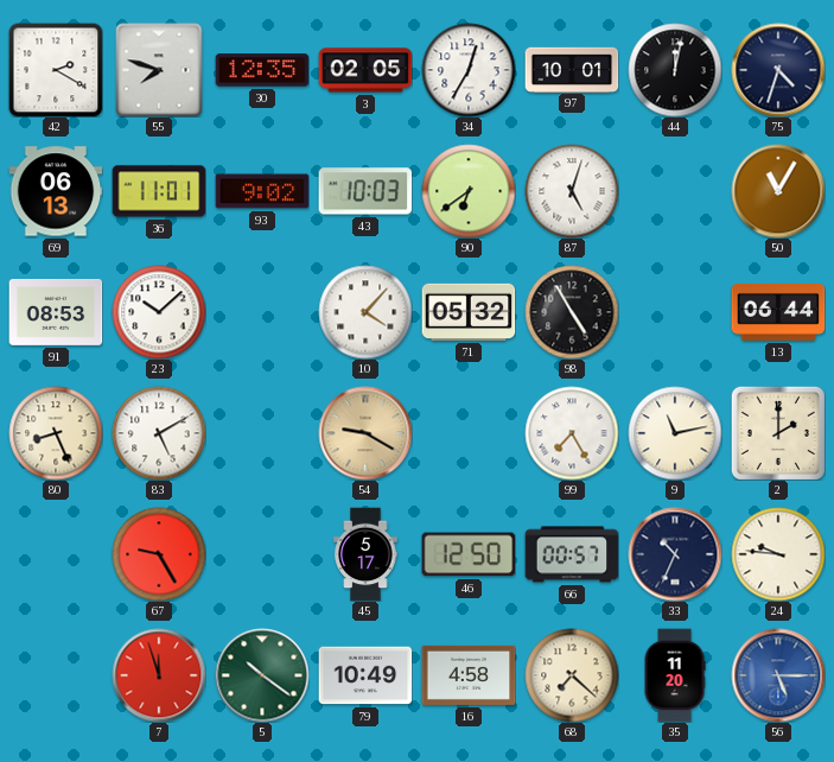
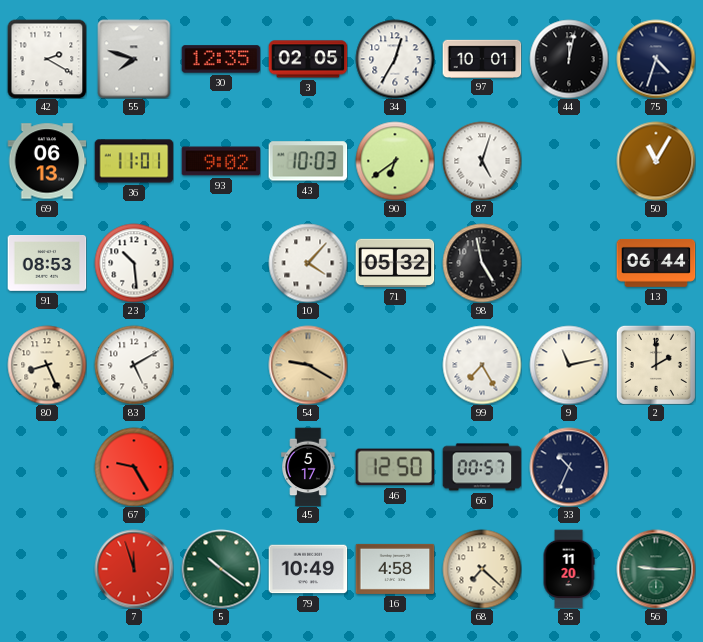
23: 10:08 -> 10:29 (134, 263)
98: 4:55 -> 4:58 (482, 263)
24: 9:46 -> none (778, 554)
56: 5:15 -> 9:15 (656, 569)
56 dial: blue -> green (656, 569)
